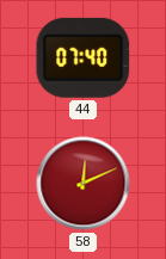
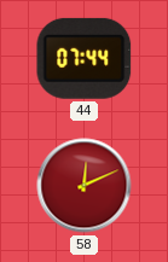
44: 07:40 -> 07:44 (85, 58)
